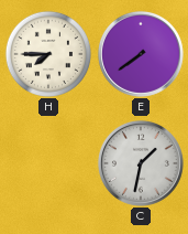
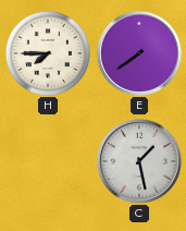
C: 1:32 -> 1:28 (139, 161)
